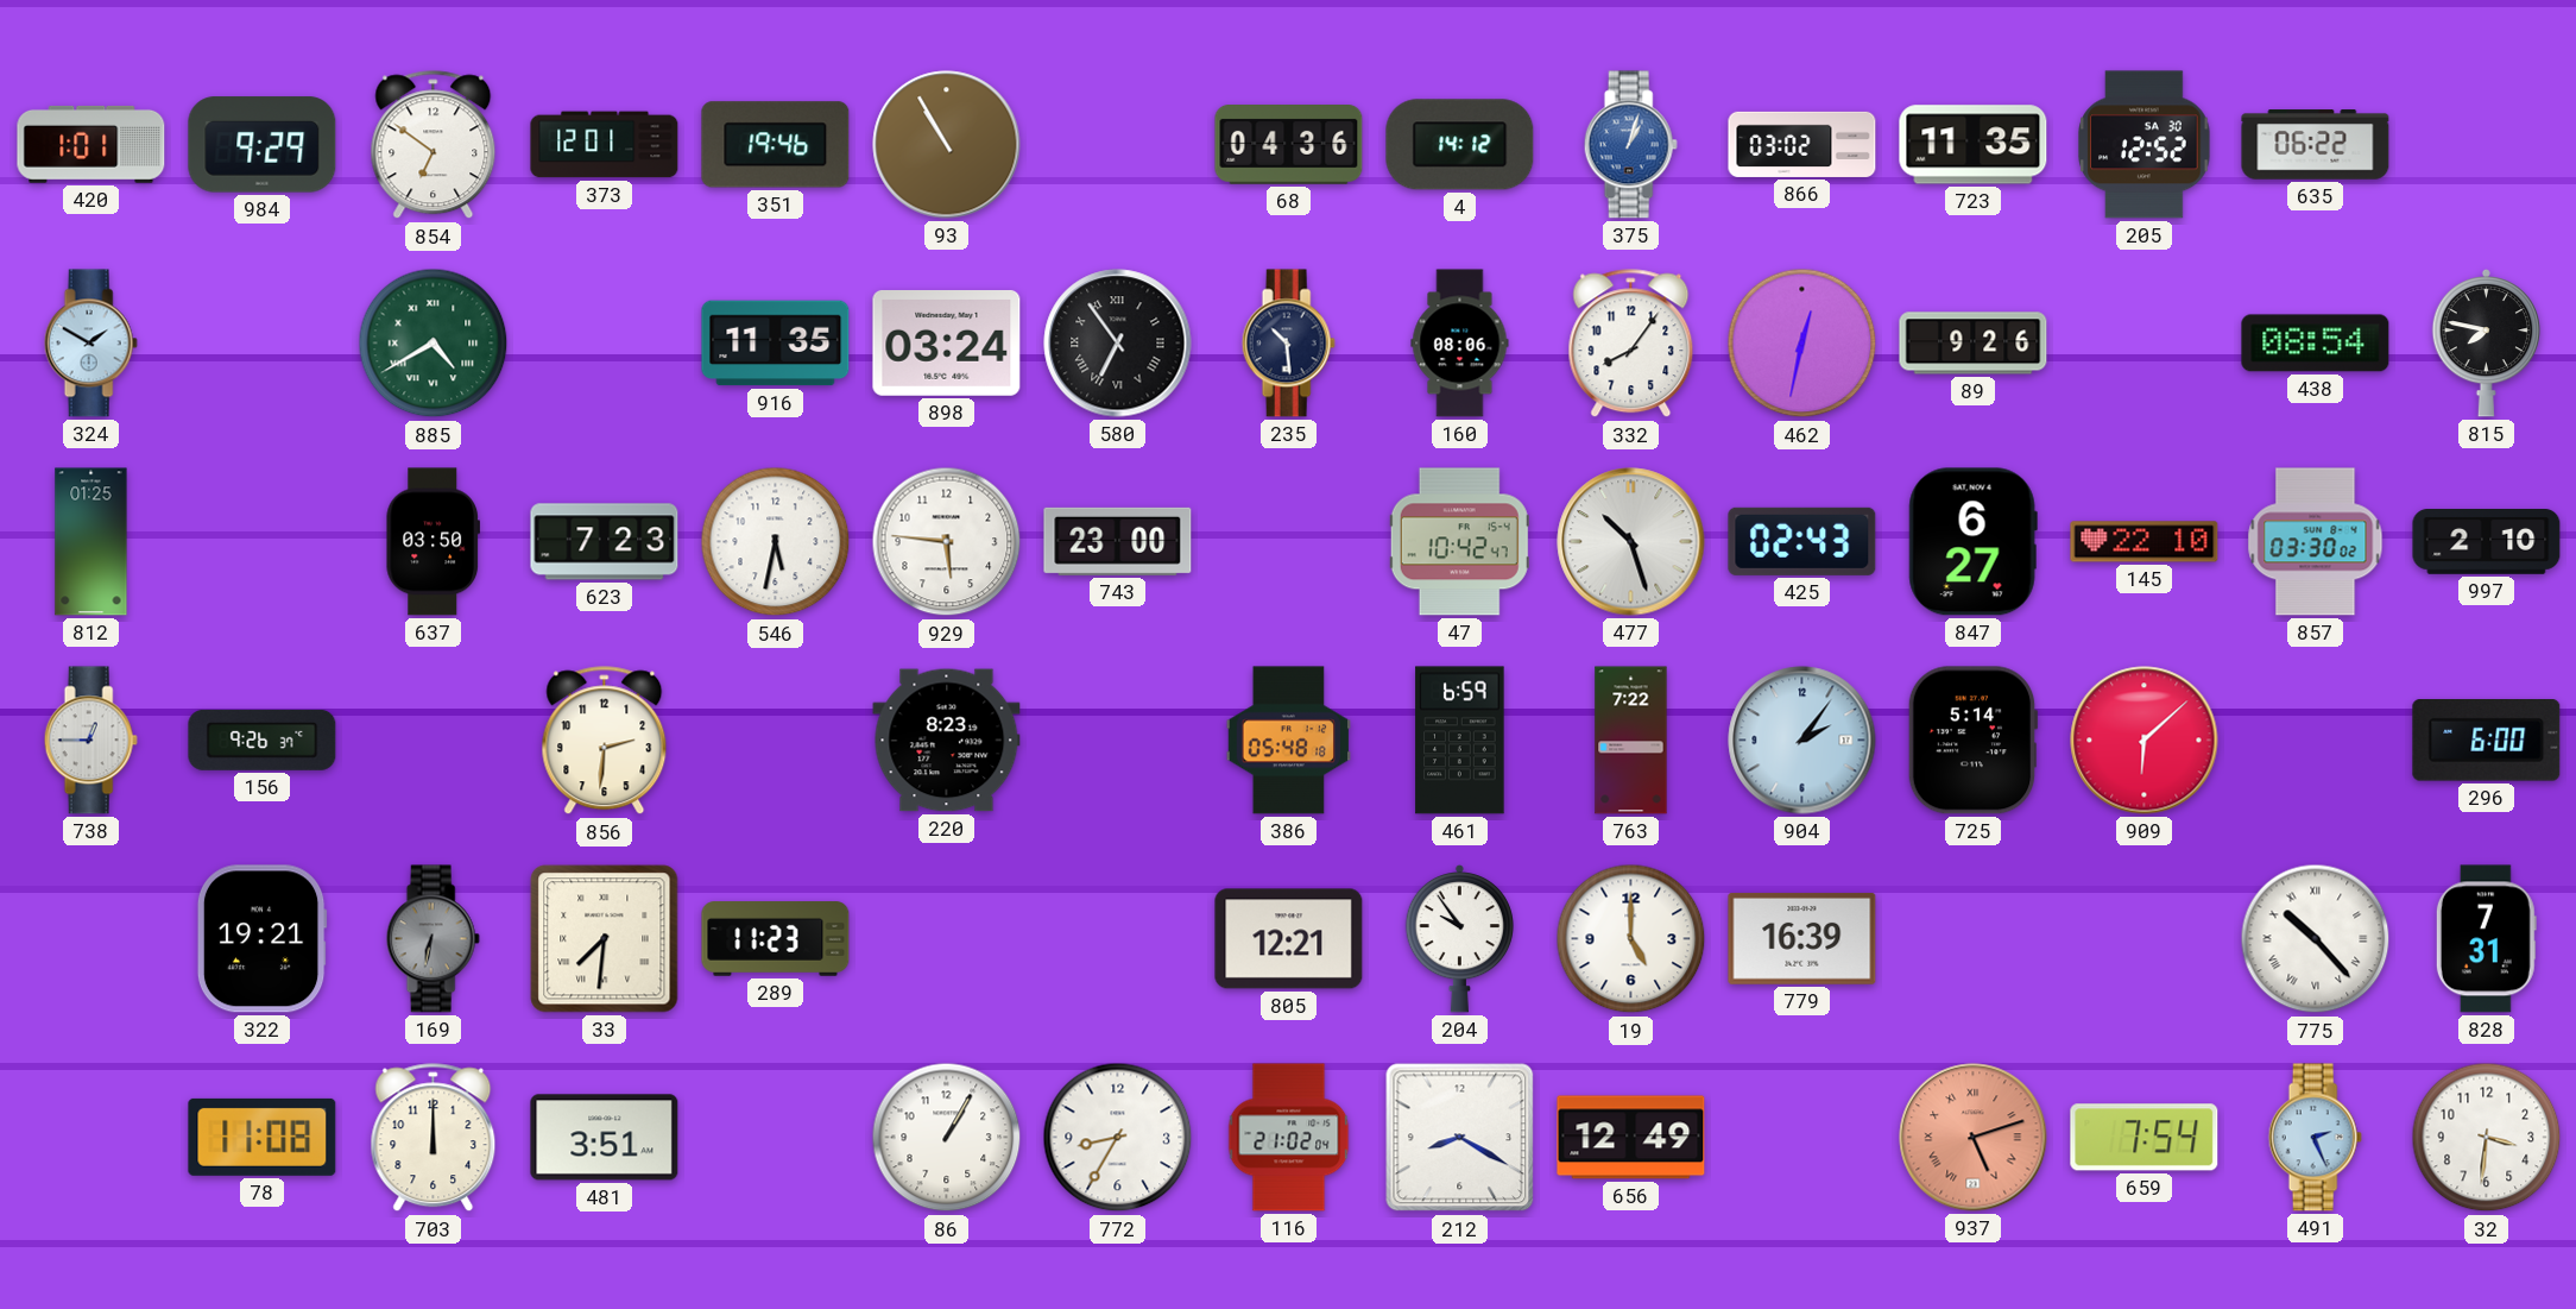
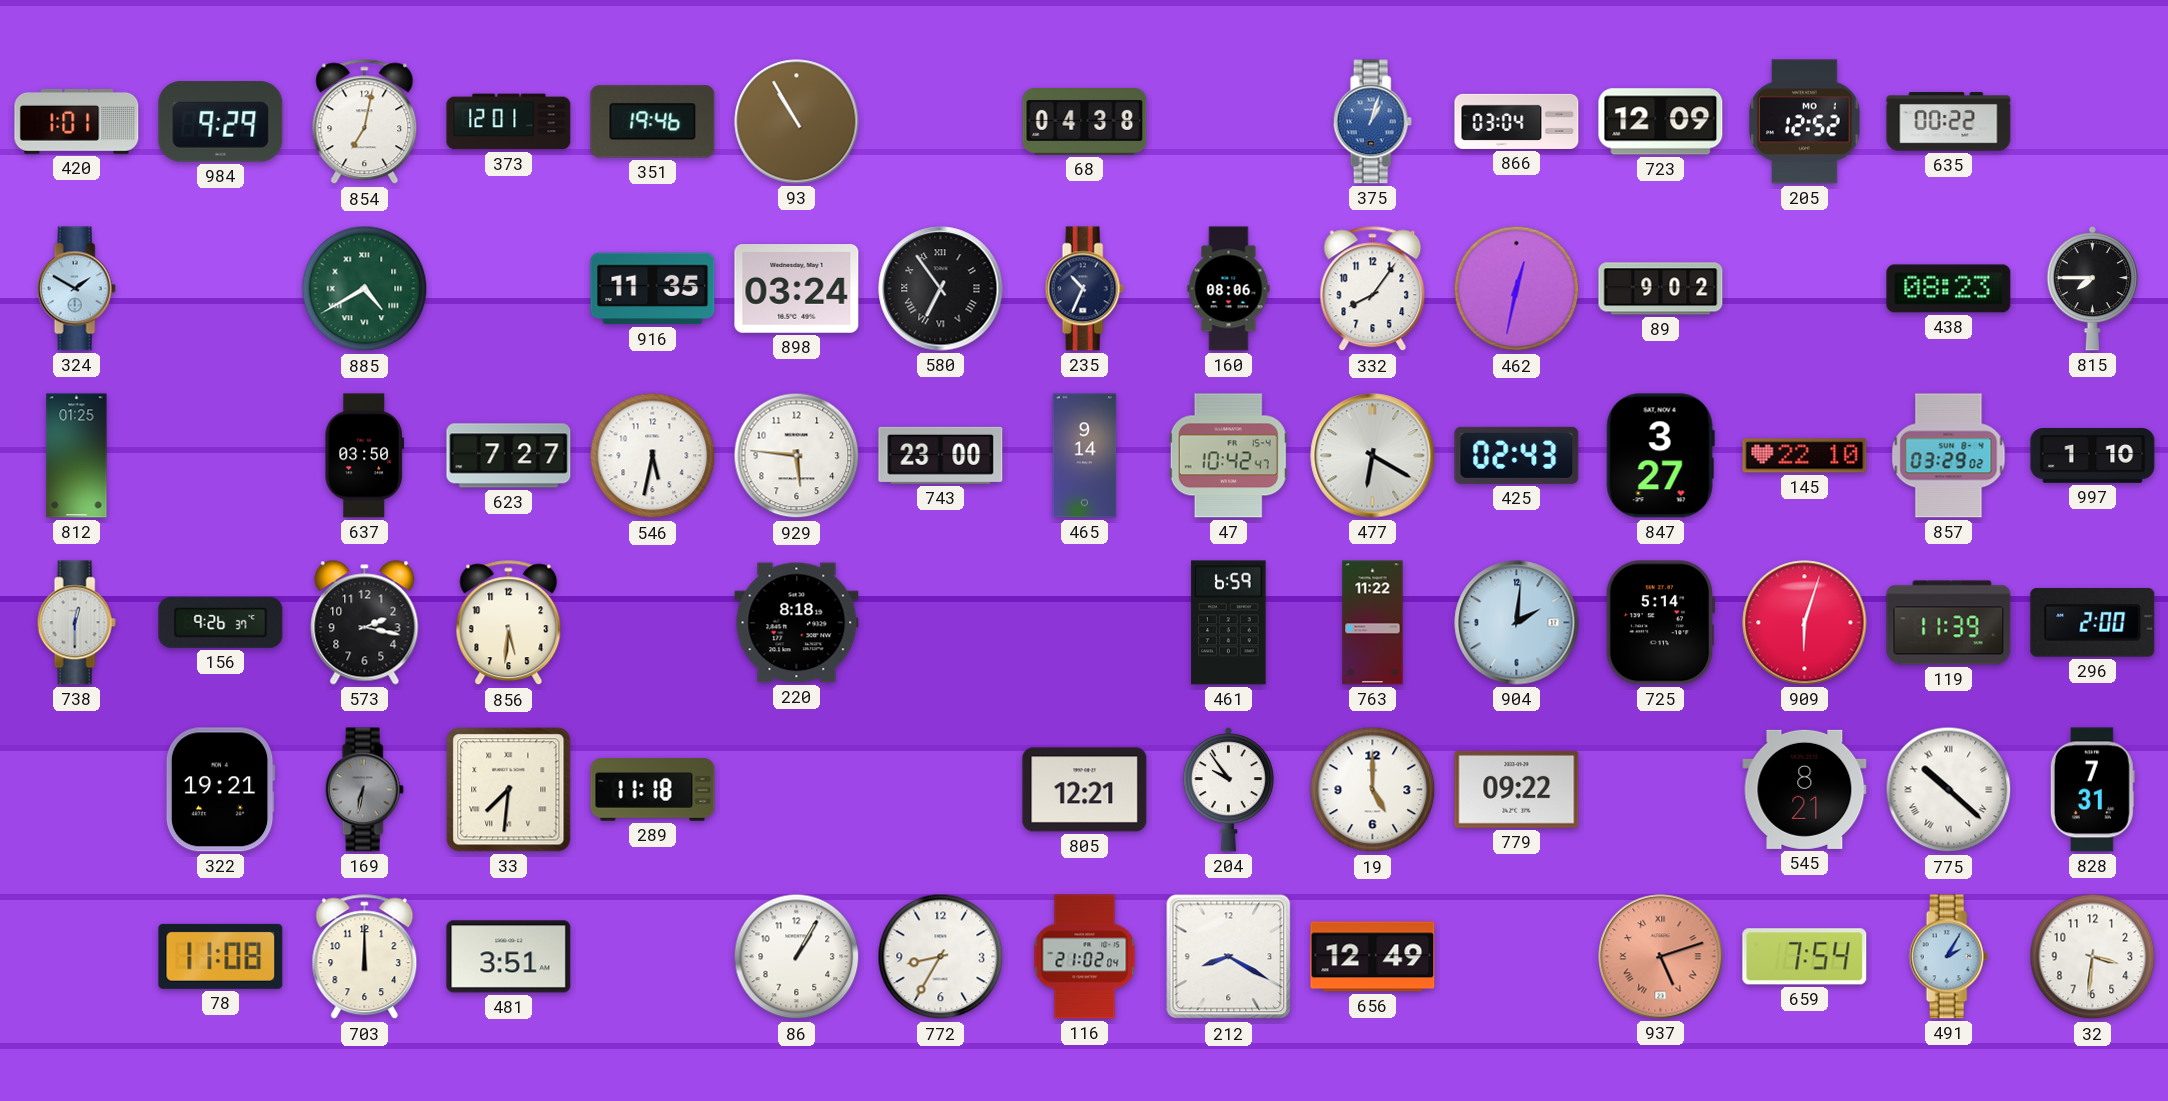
854: 6:51 -> 7:02 (365, 122)
68: 04:36 -> 04:38 (1085, 122)
4: 14:12 -> none (1460, 145)
866: 03:02 -> 03:04 (1517, 121)
723: 11:35 -> 12:09 (1661, 122)
205 date: SA 30 -> MO 1 (1805, 122)
635: 06:22 -> 00:22 (1949, 122)
235: 10:29 -> 10:34 (1084, 289)
89: 9:26 -> 9:02 (1661, 289)
438: 08:54 -> 08:23 (1949, 289)
815: 7:47 -> 7:45 (2092, 288)
623: 7:23 -> 7:27 (509, 456)
465: none -> 9:14 (1085, 456)
477: 10:27 -> 6:20 (1373, 456)
847: 6:27 -> 3:27 (1660, 456)
857: 03:30 -> 03:29 (1949, 456)
997: 2:10 -> 1:10 (2093, 456)
738: 12:45 -> 12:30 (76, 623)
573: none -> 2:17 (365, 623)
856: 2:31 -> 5:31 (509, 623)
220: 8:23 -> 8:18 (797, 623)
386: 05:48 -> none (1288, 741)
763: 7:22 -> 11:22 (1373, 623)
904: 2:06 -> 2:01 (1517, 623)
909: 6:08 -> 6:03 (1805, 623)
119: none -> 11:39 (1949, 623)
296: 6:00 -> 2:00 (2093, 623)
289: 11:23 -> 11:18 (653, 790)
779: 16:39 -> 09:22 (1517, 789)
545: none -> 8:21 (1805, 789)
775: 10:23 -> 10:22 (1949, 790)
491: 2:26 -> 2:05 (1948, 957)
